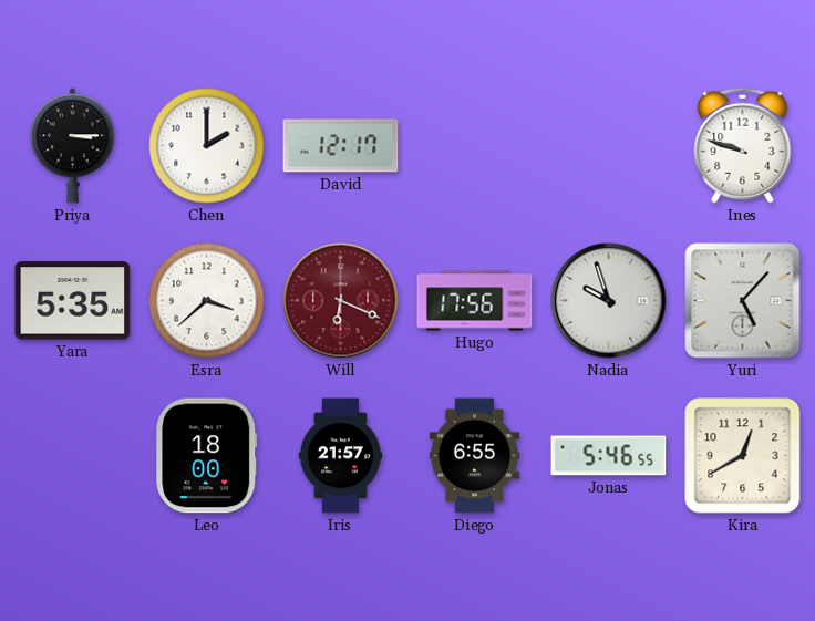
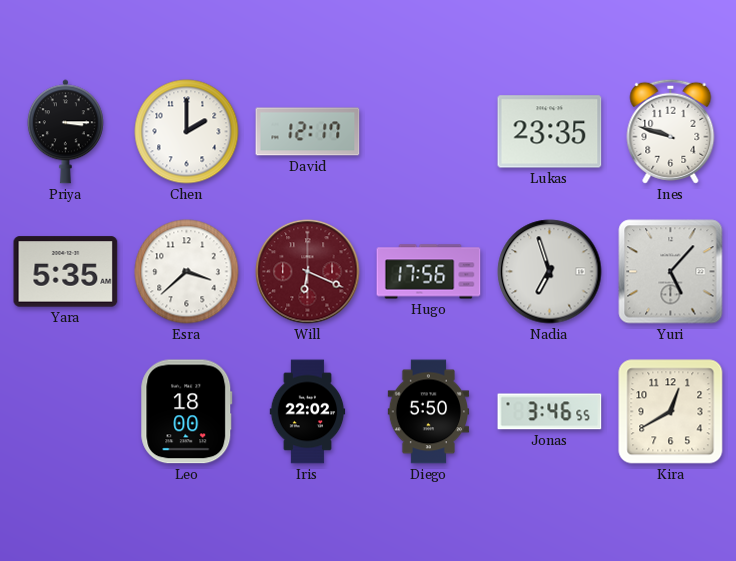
Lukas: none -> 23:35 (550, 132)
Nadia: 9:57 -> 6:57 (550, 272)
Iris: 21:57 -> 22:02 (308, 412)
Diego: 6:55 -> 5:50 (429, 412)
Jonas: 5:46 -> 3:46 (550, 412)
